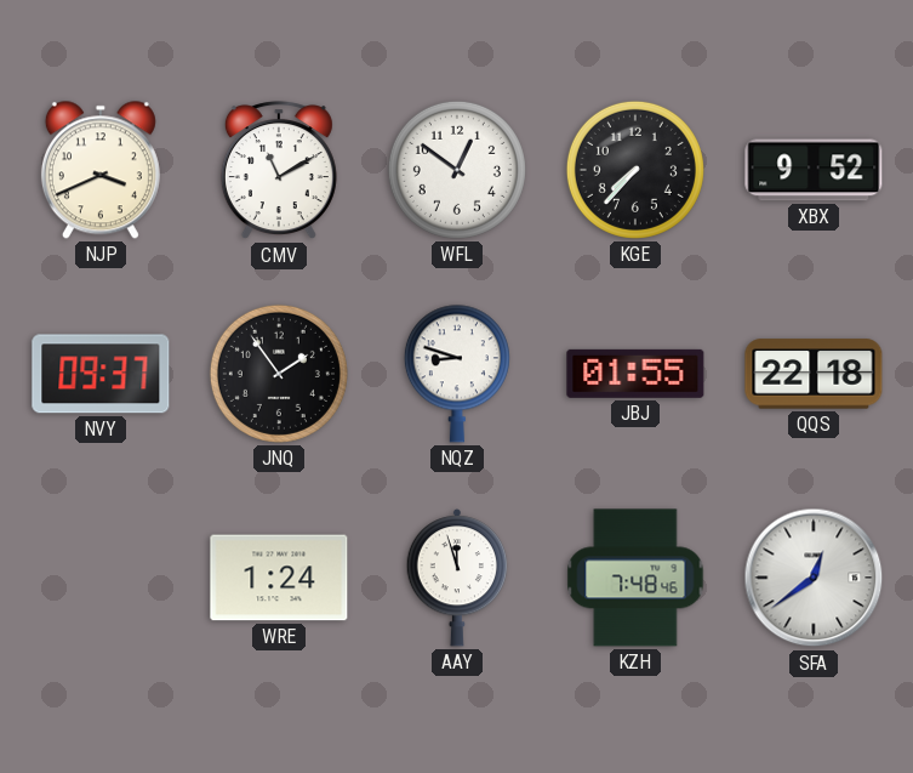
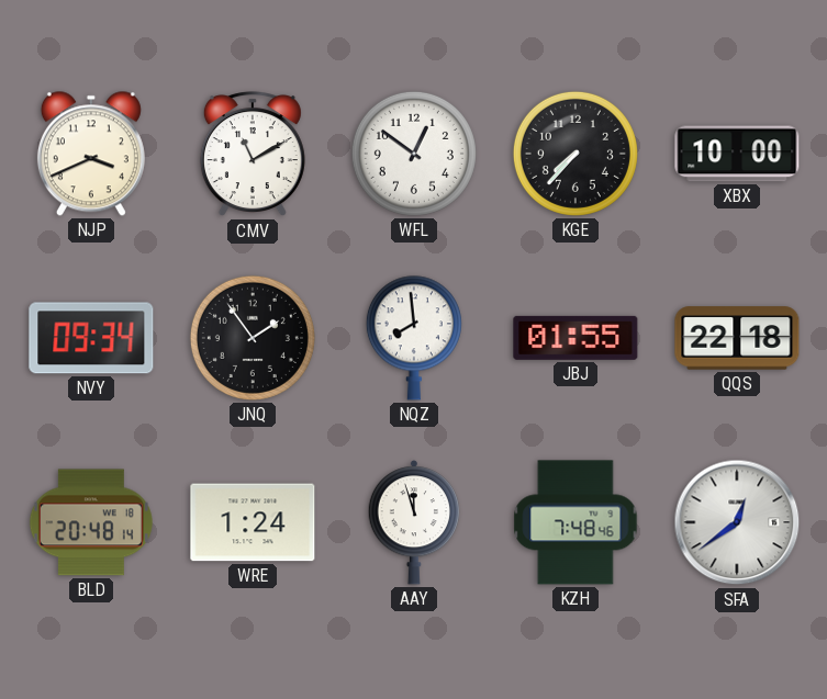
XBX: 9:52 -> 10:00 (737, 154)
NVY: 09:37 -> 09:34 (91, 338)
NQZ: 8:48 -> 7:59 (414, 338)
BLD: none -> 20:48 (91, 522)
